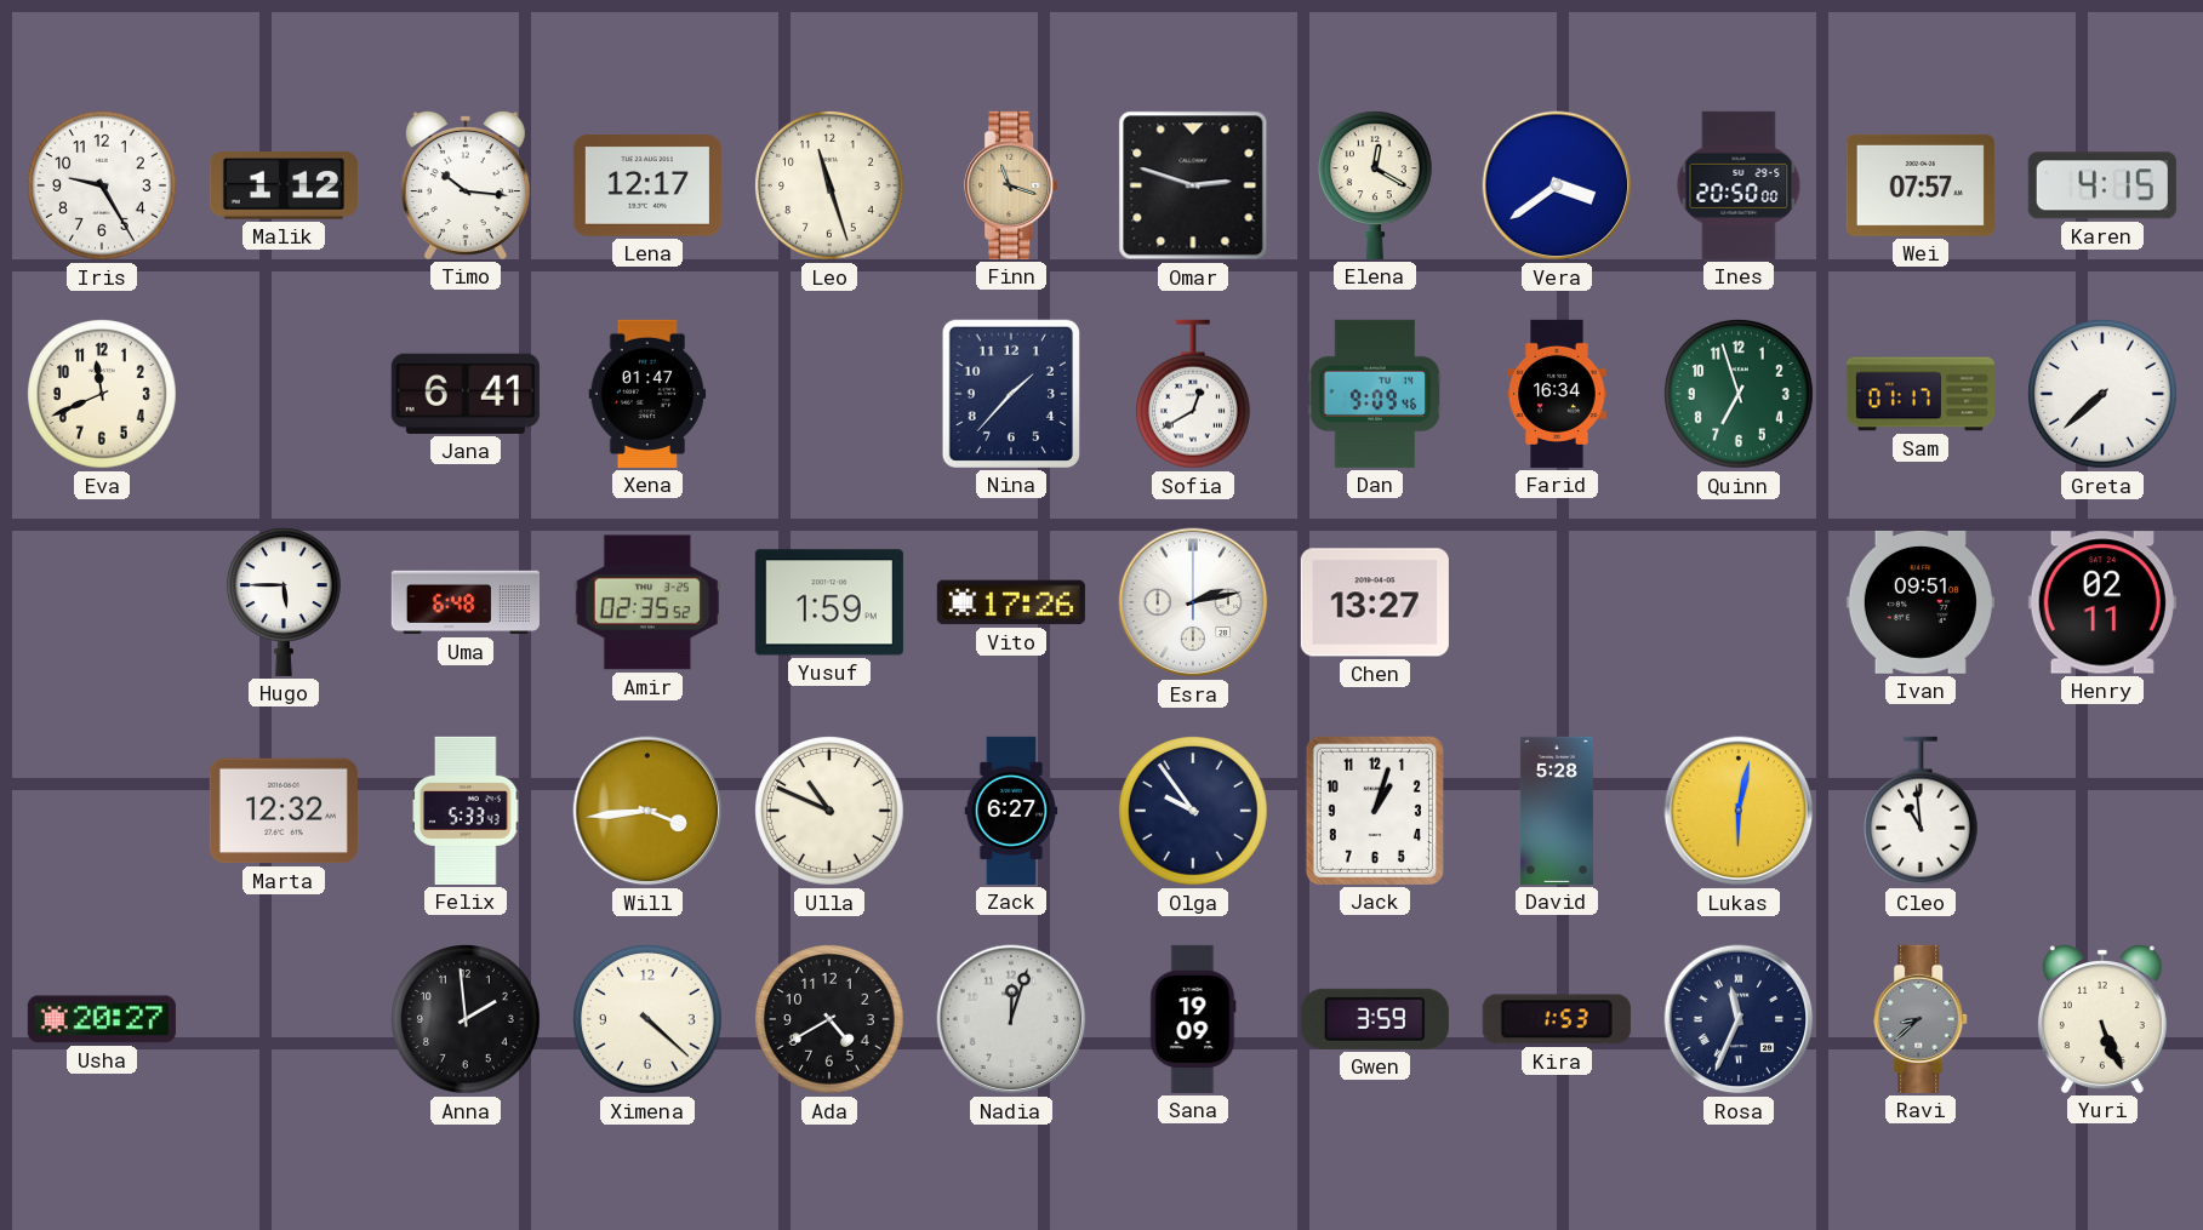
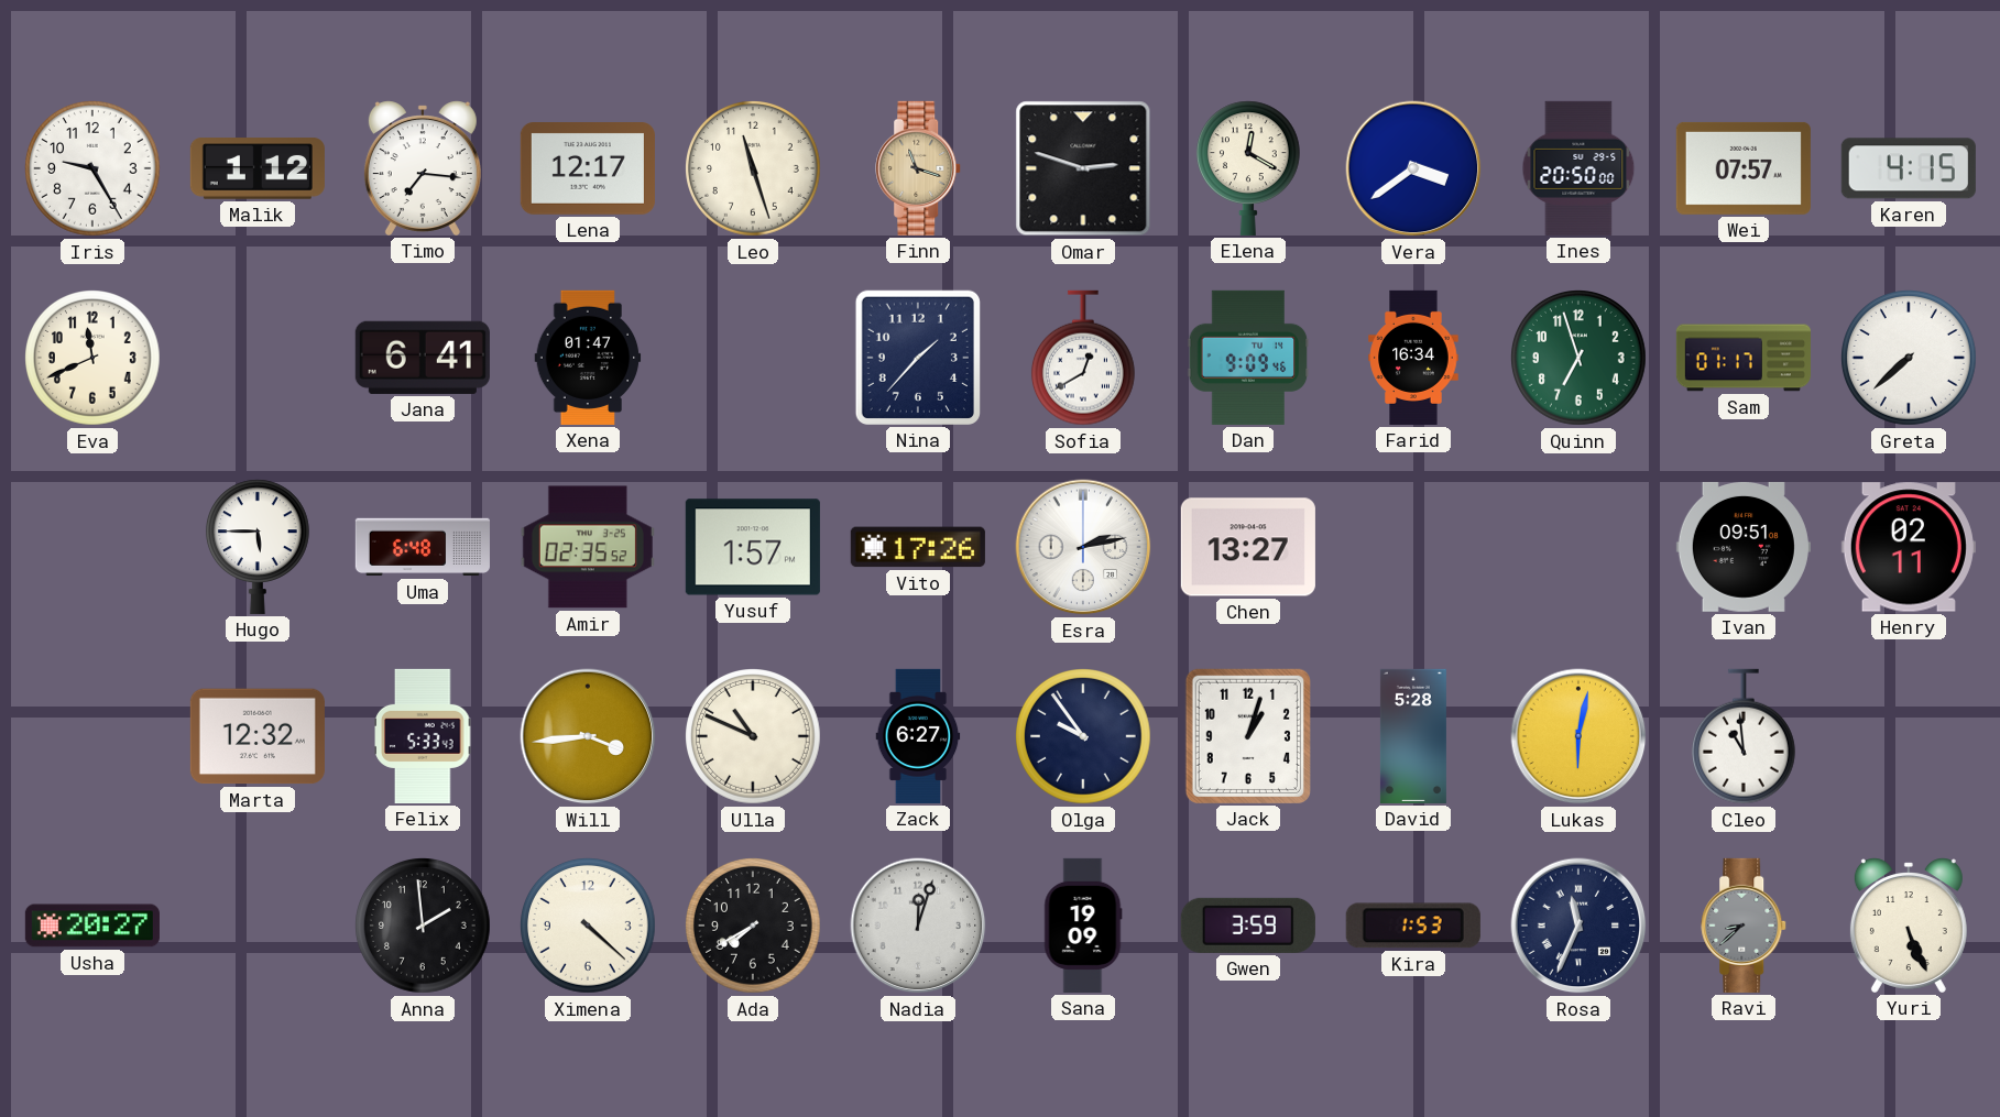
Timo: 10:16 -> 7:16 (423, 168)
Yusuf: 1:59 -> 1:57 (753, 547)
Ada: 4:40 -> 7:40 (754, 927)
